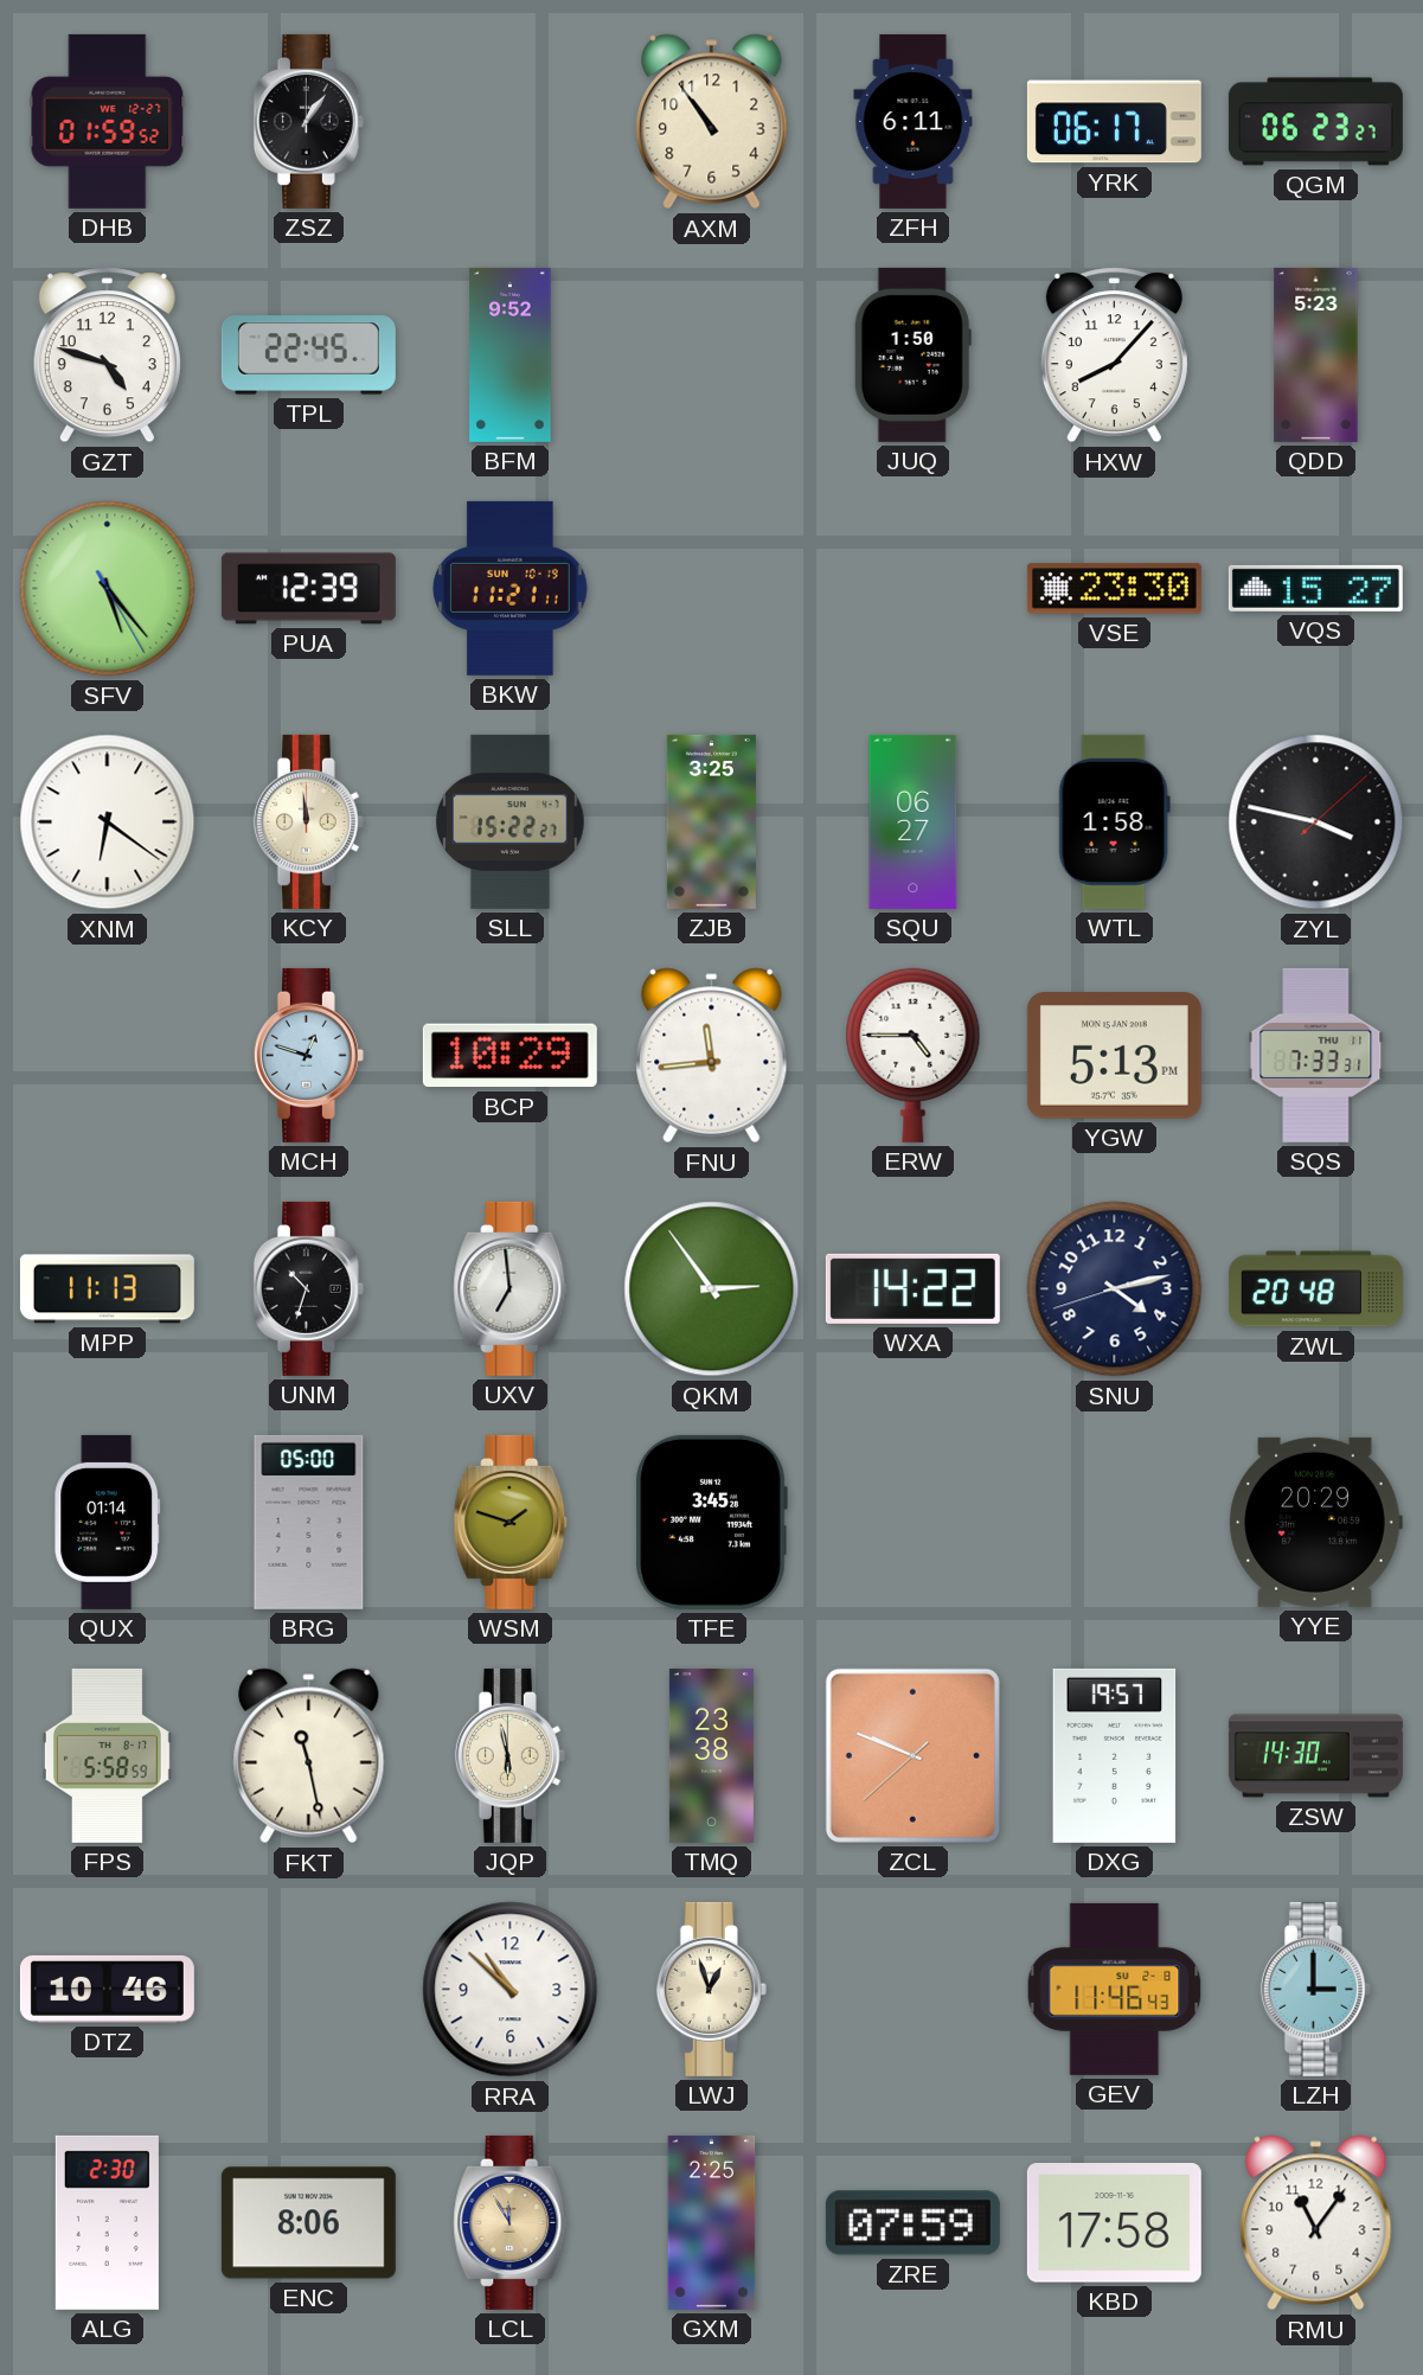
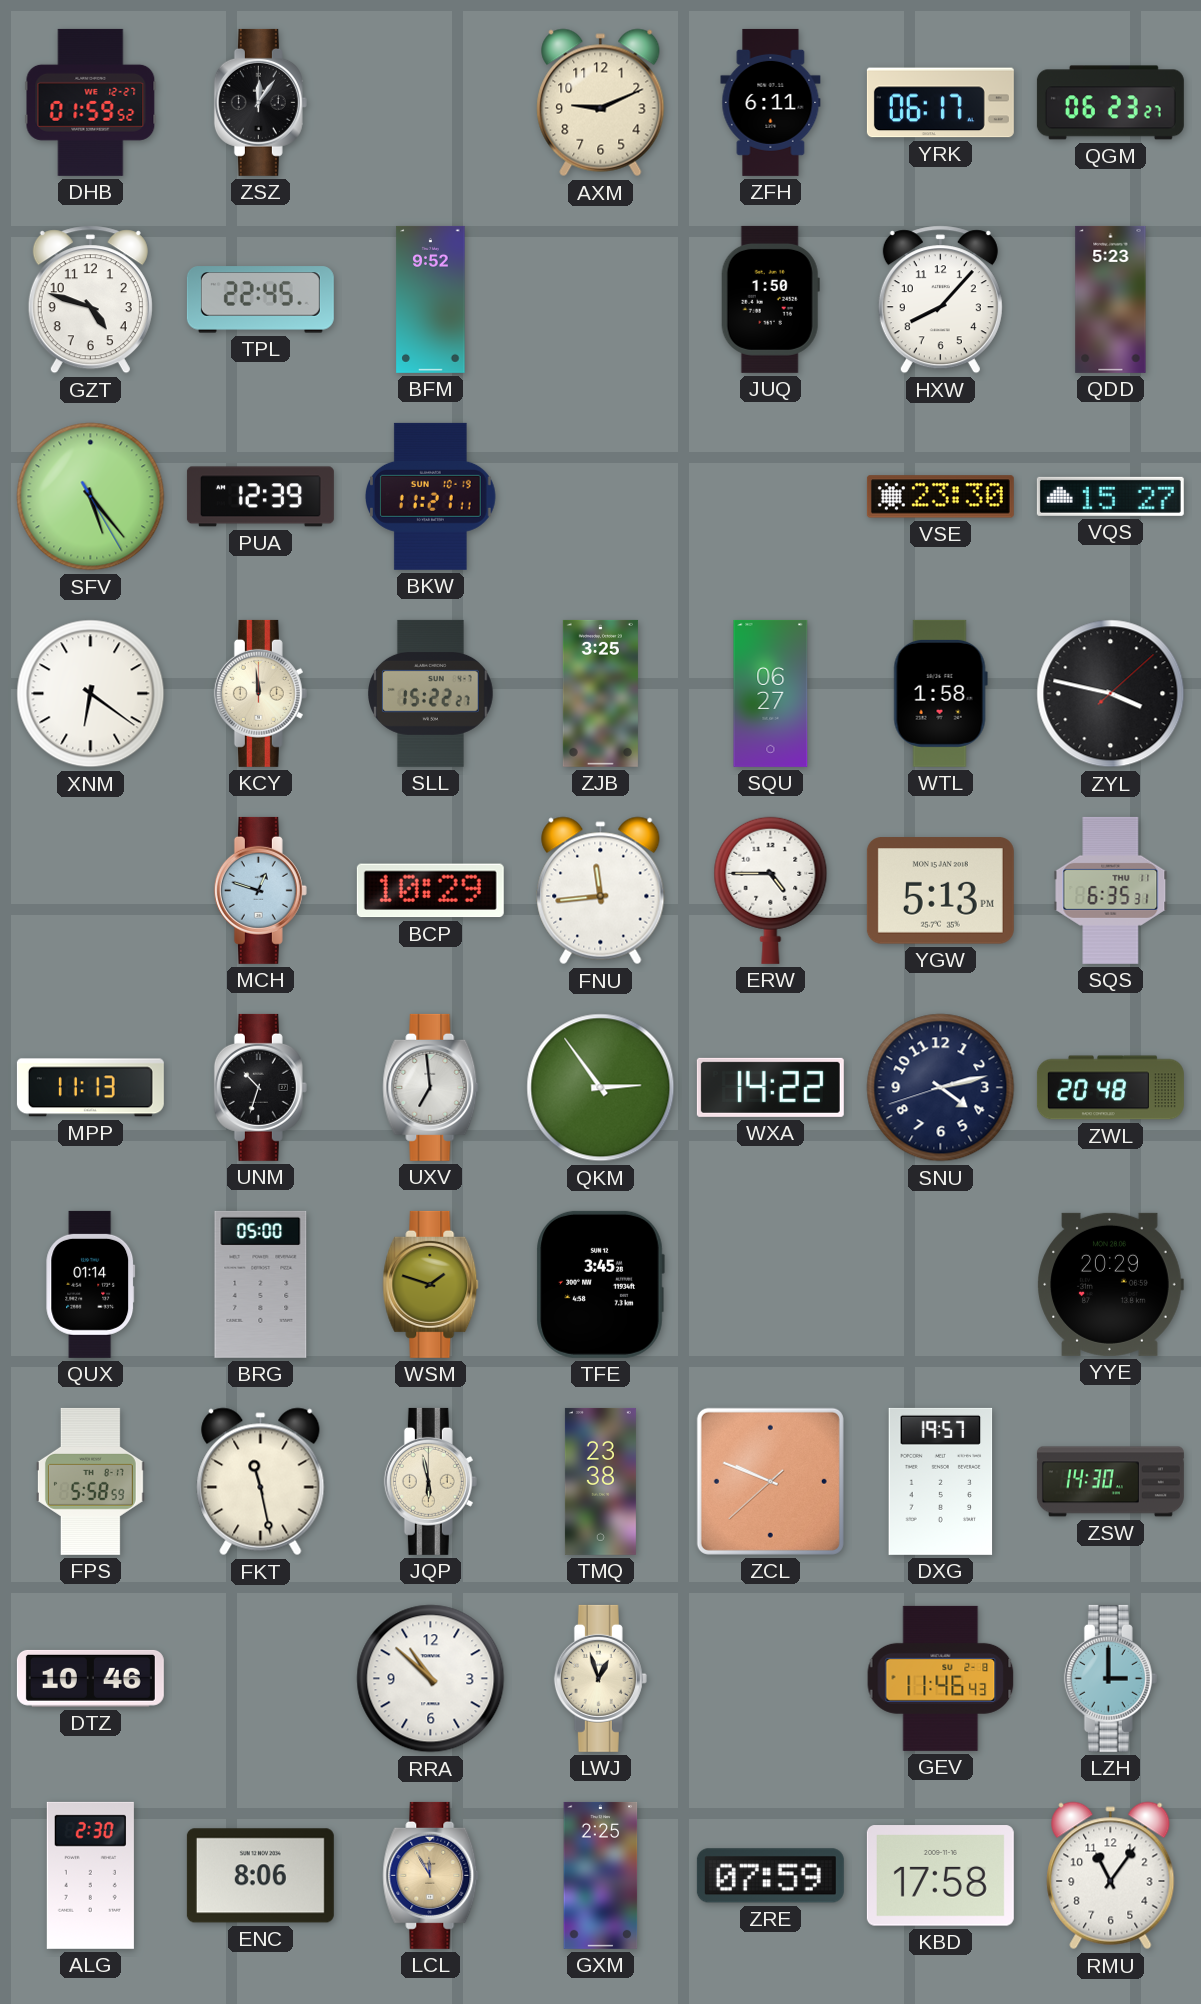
ZSZ: 1:06 -> 12:06 (260, 102)
AXM: 10:54 -> 9:11 (601, 103)
SQS: 7:33 -> 6:35 (1111, 890)
